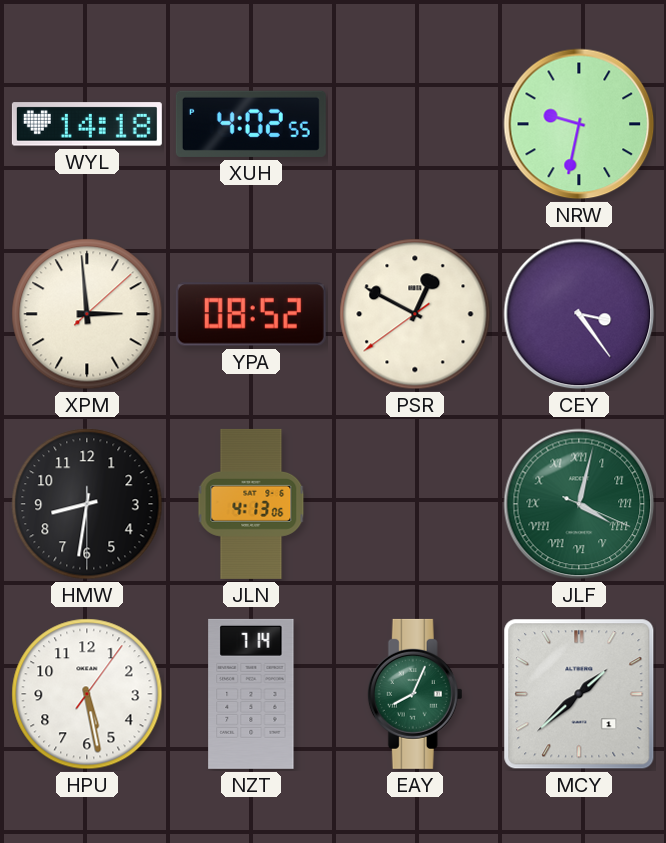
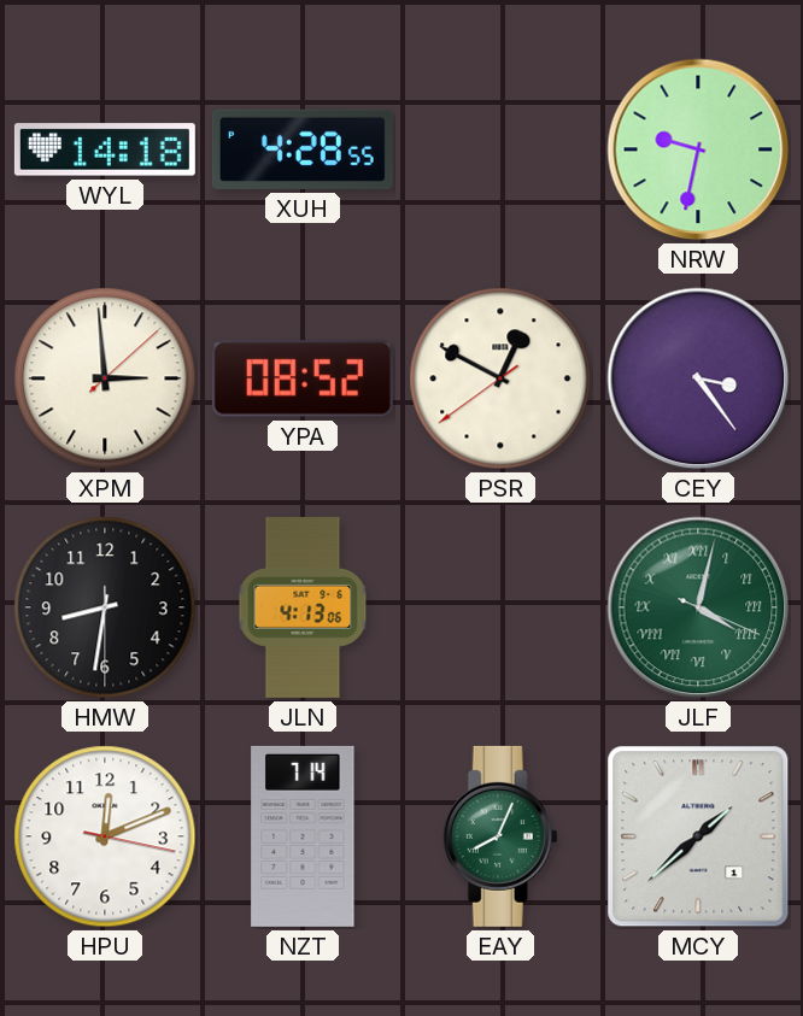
XUH: 4:02 -> 4:28 (303, 149)
HPU: 5:28 -> 12:11 (105, 836)
